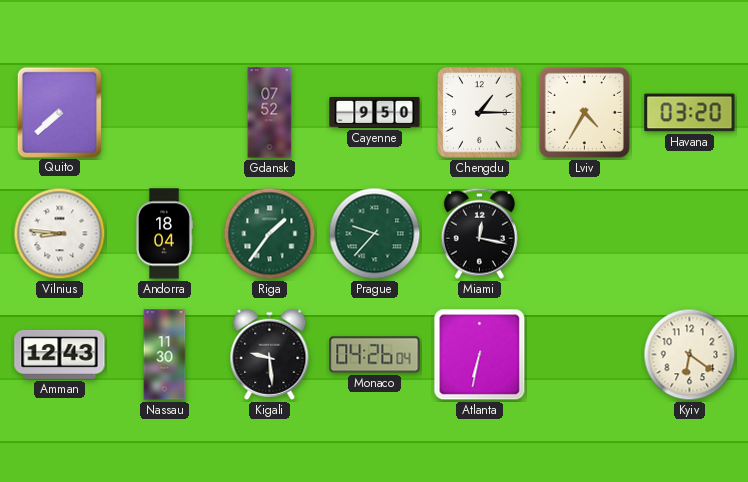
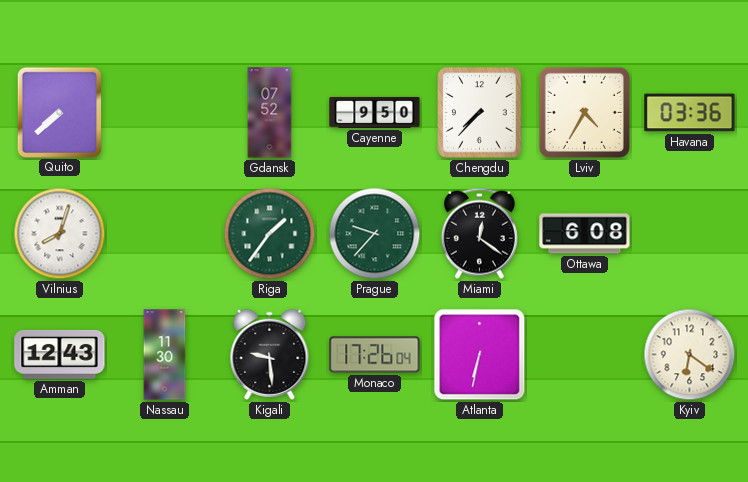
Chengdu: 1:15 -> 7:37 (480, 113)
Havana: 03:20 -> 03:36 (690, 113)
Vilnius: 8:46 -> 8:03 (60, 234)
Andorra: 18:04 -> none (164, 234)
Miami: 12:17 -> 12:21 (479, 233)
Ottawa: none -> 6:08 (585, 234)
Monaco: 04:26 -> 17:26 (375, 355)
